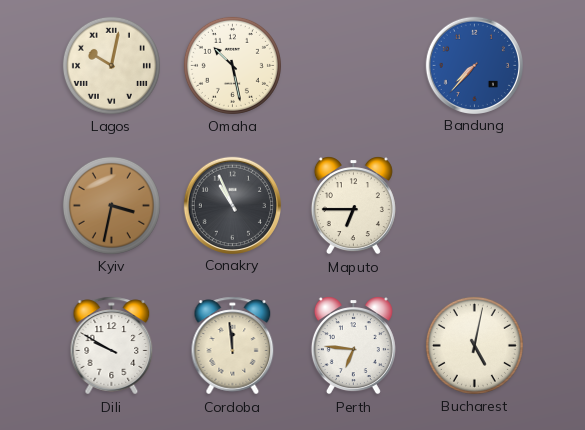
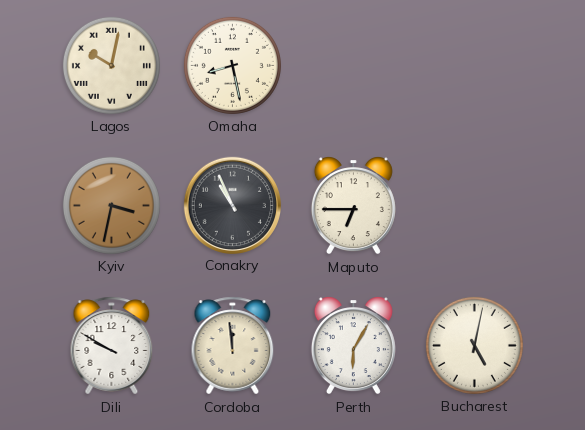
Omaha: 10:28 -> 8:28 (232, 65)
Bandung: 7:37 -> none (474, 65)
Perth: 6:46 -> 6:05 (353, 346)
